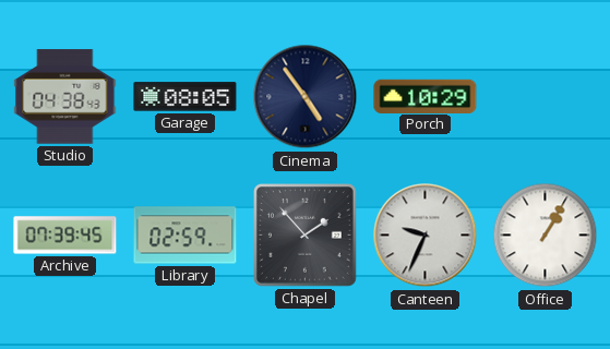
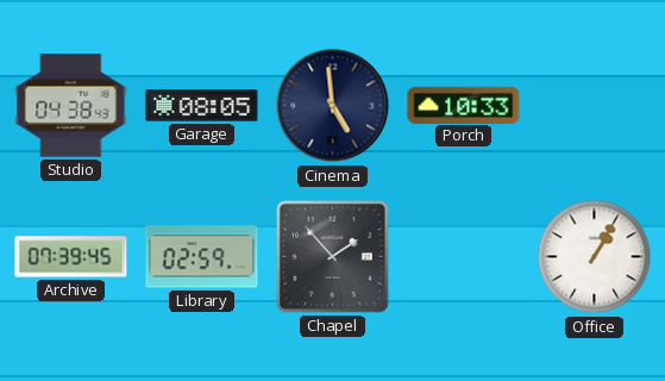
Cinema: 4:54 -> 4:59 (333, 106)
Porch: 10:29 -> 10:33 (464, 105)
Canteen: 9:34 -> none (426, 236)
